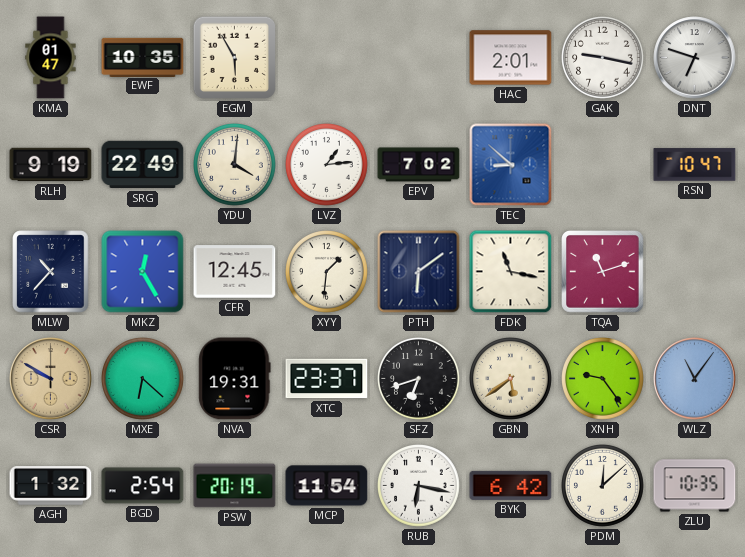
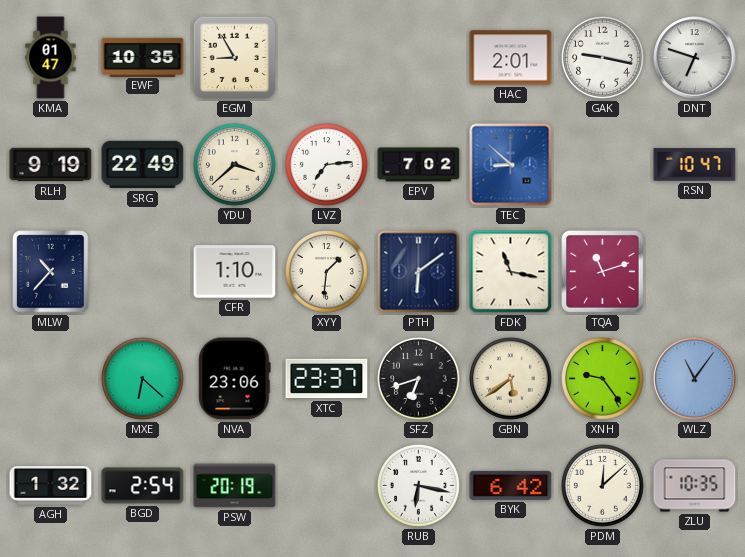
EGM: 5:55 -> 8:55 (235, 58)
YDU: 4:01 -> 3:38 (235, 165)
LVZ: 1:14 -> 7:14 (327, 165)
MKZ: 12:25 -> none (143, 272)
CFR: 12:45 -> 1:10 (235, 272)
CSR: 9:50 -> none (51, 379)
NVA: 19:31 -> 23:06 (235, 379)
MCP: 11:54 -> none (327, 486)
